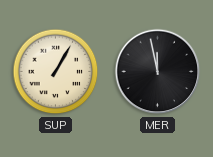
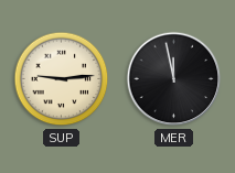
SUP: 1:05 -> 9:14 (62, 79)
